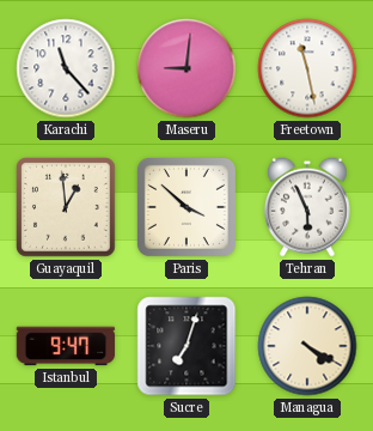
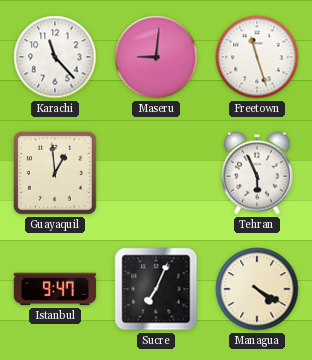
Freetown: 11:28 -> 11:27 (257, 57)
Paris: 3:52 -> none (186, 207)
Sucre: 7:03 -> 7:04 (156, 289)
